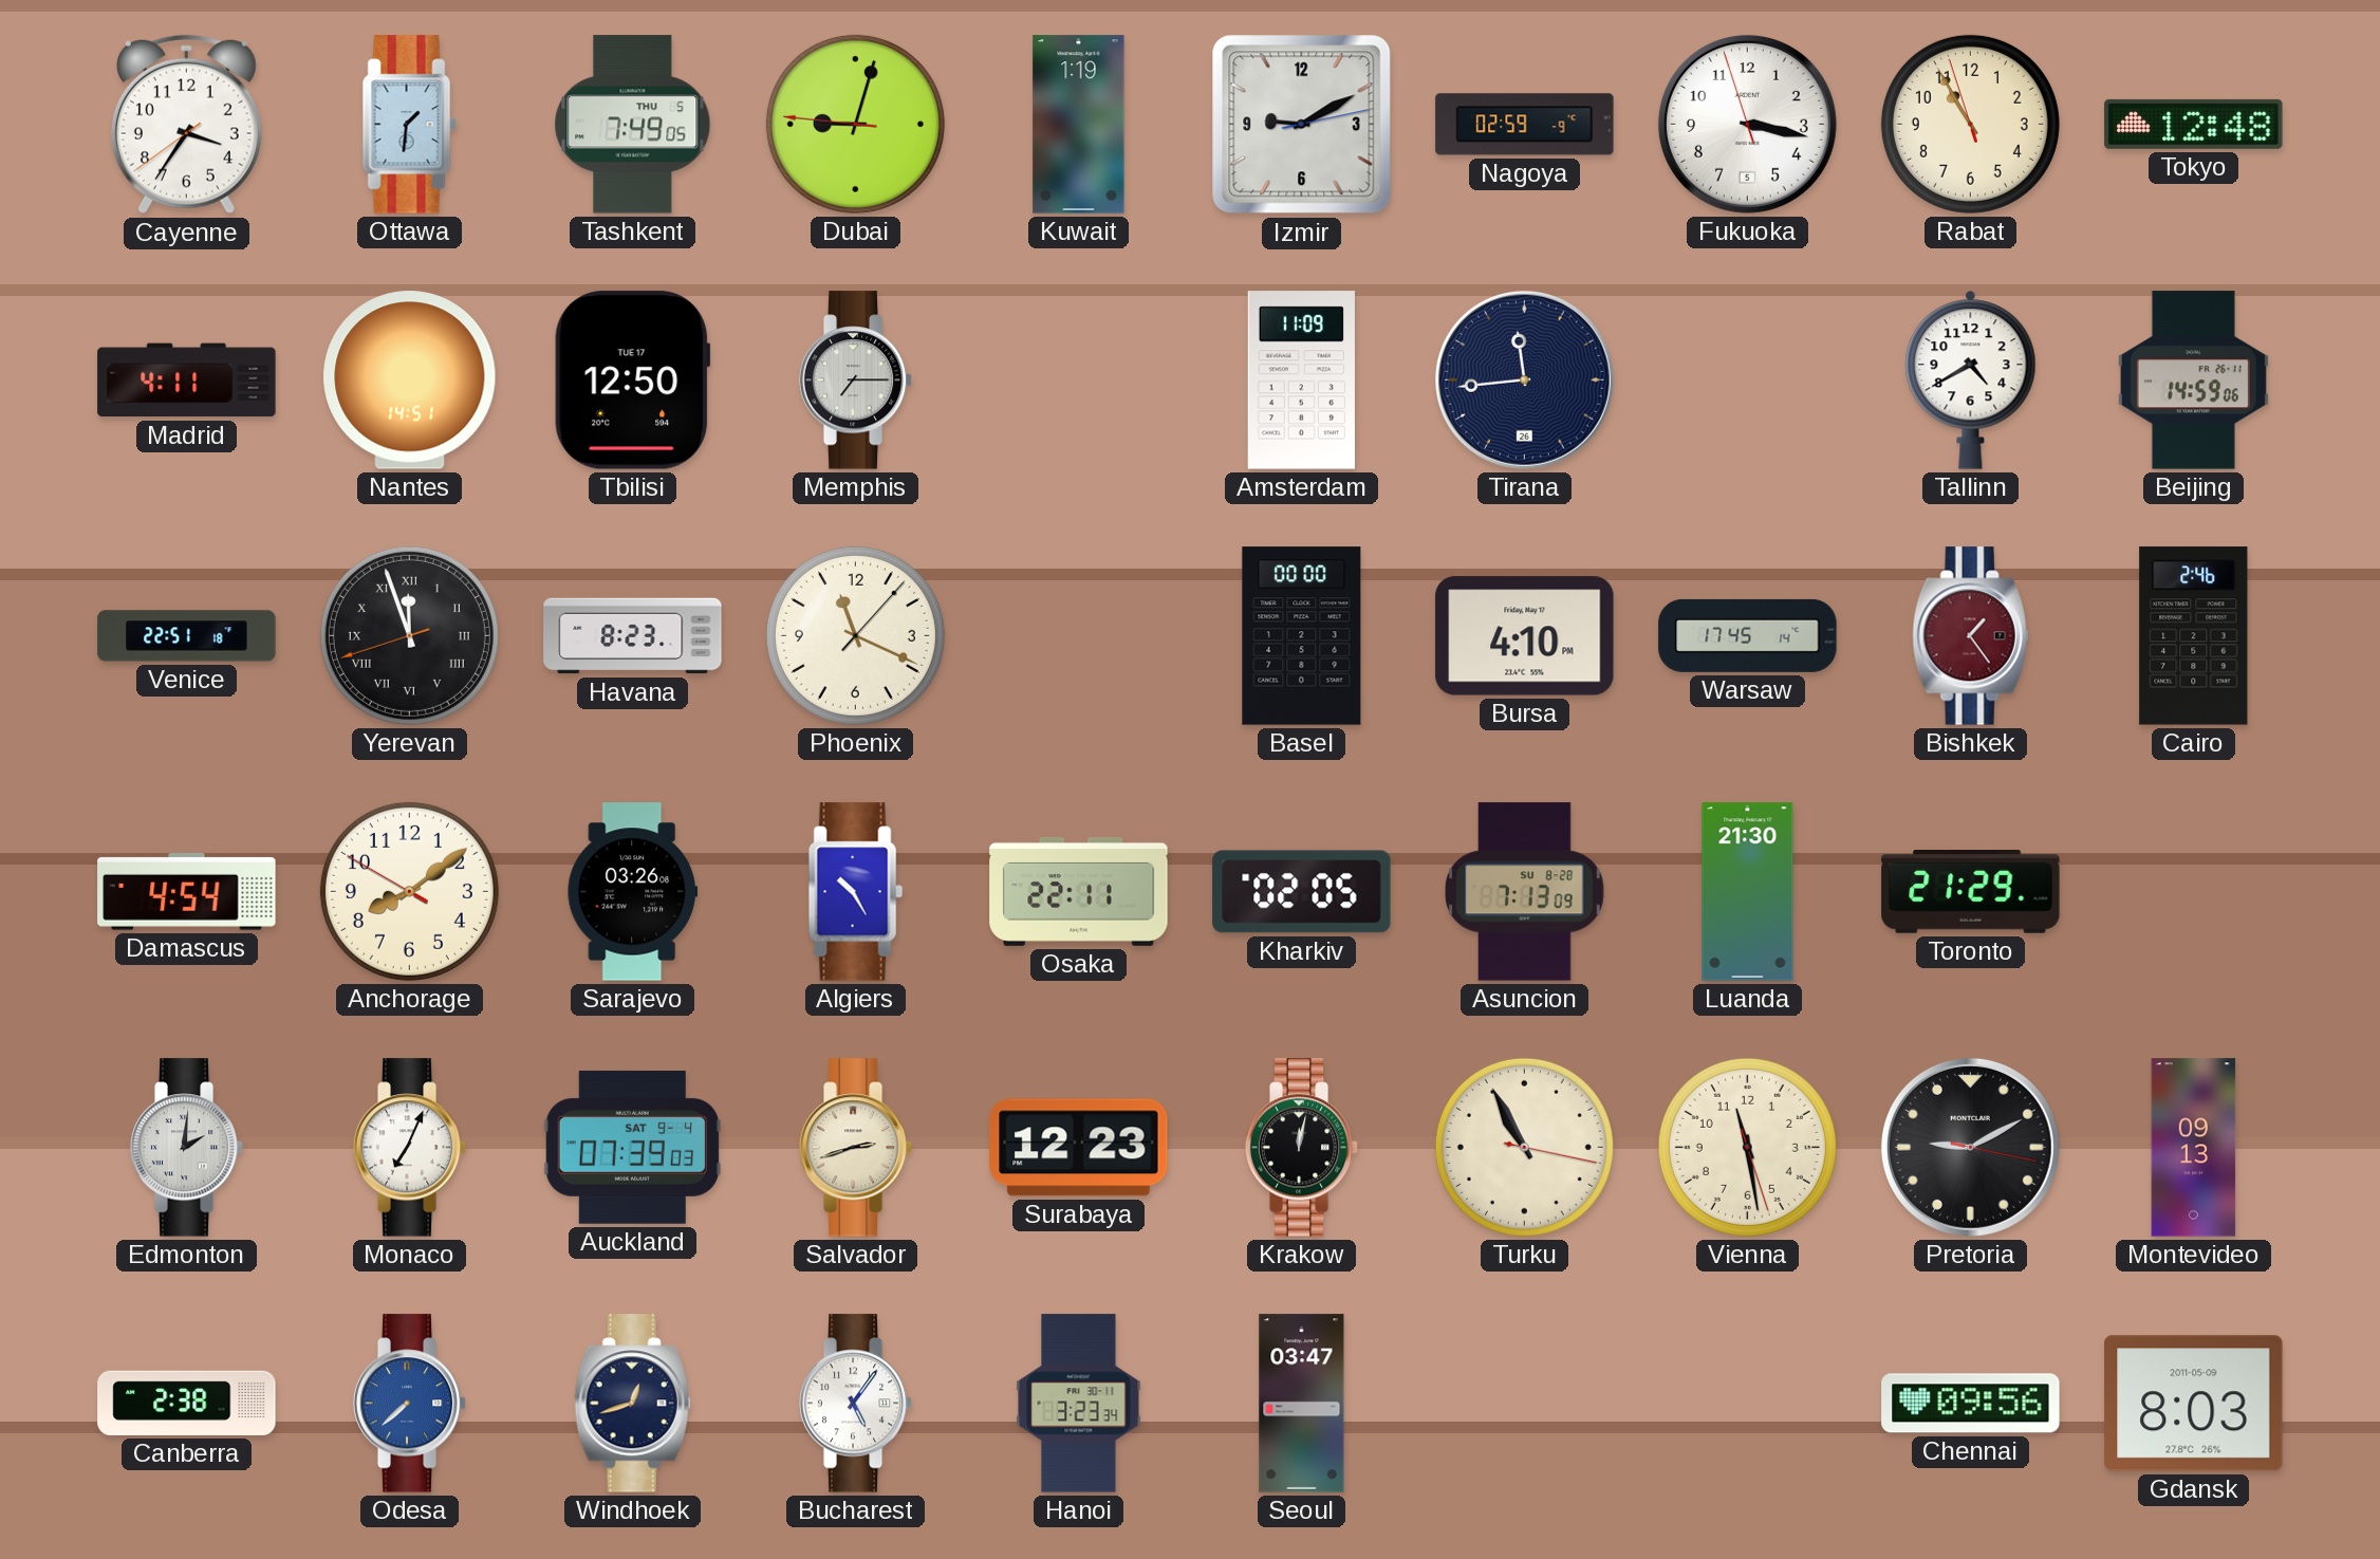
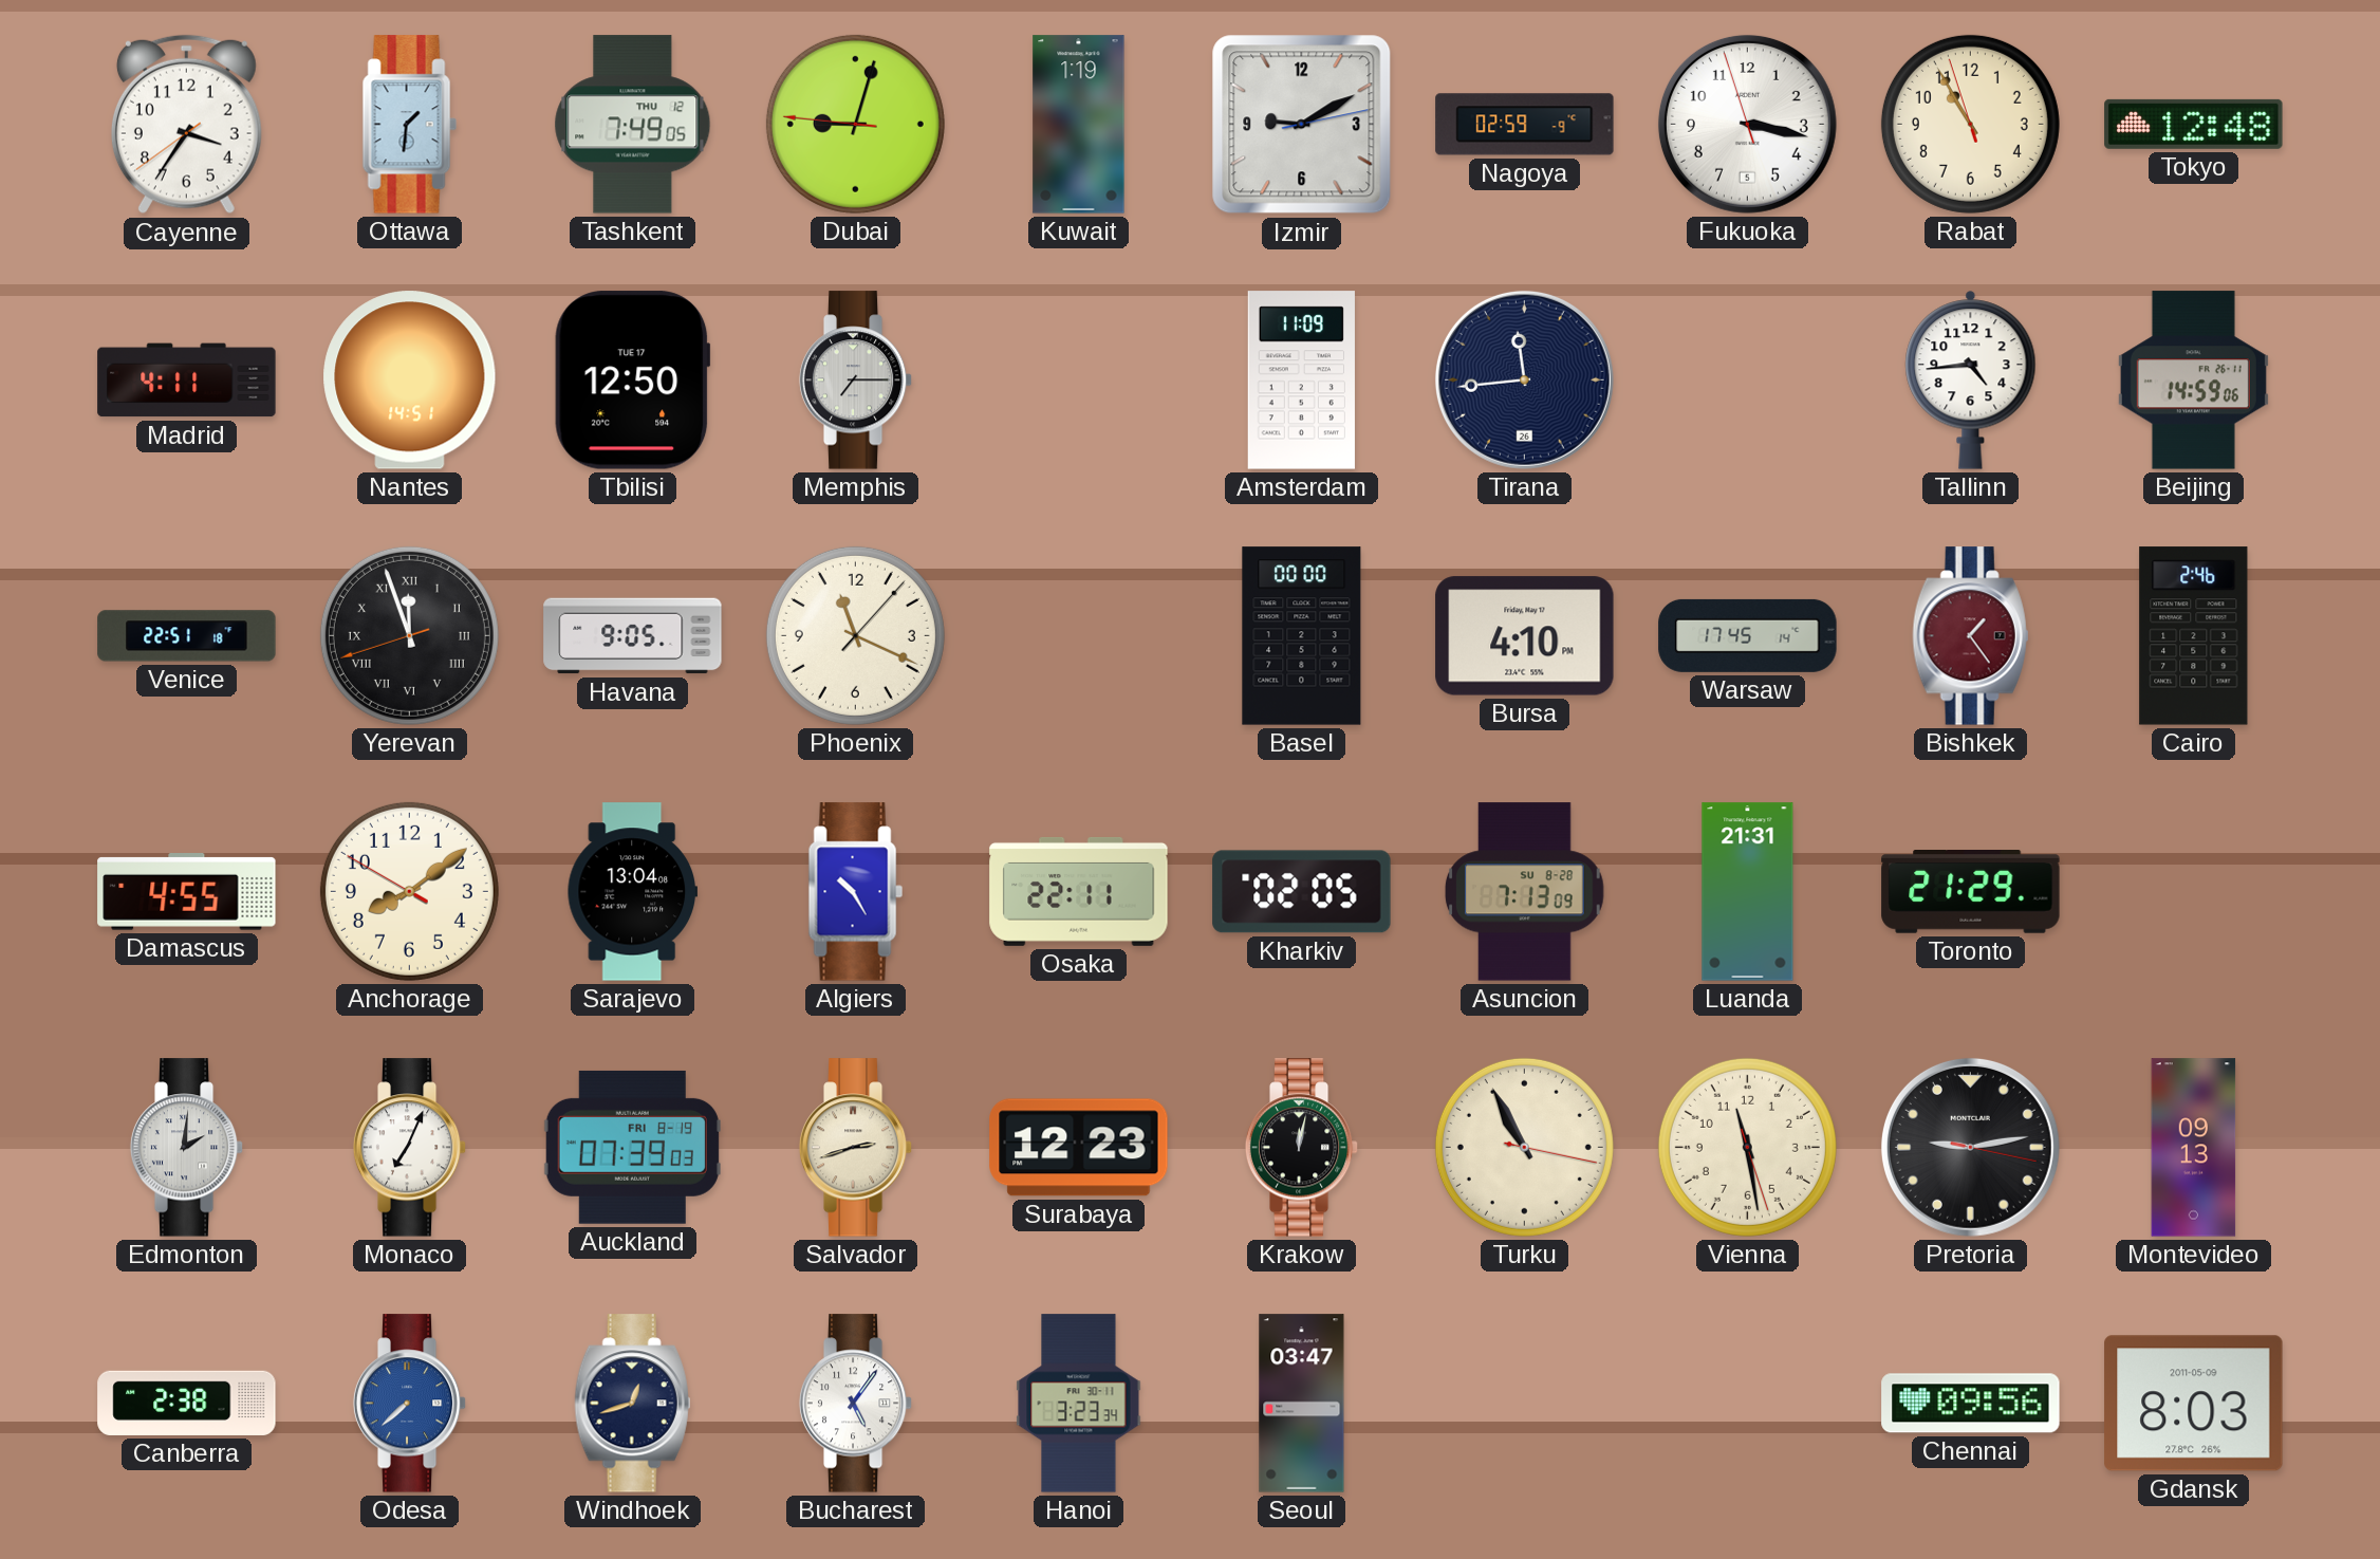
Tashkent date: THU 5 -> THU 12 (633, 125)
Tallinn: 4:40 -> 4:44 (1971, 379)
Havana: 8:23 -> 9:05 (633, 636)
Damascus: 4:54 -> 4:55 (187, 892)
Sarajevo: 03:26 -> 13:04 (632, 892)
Luanda: 21:30 -> 21:31 (1748, 892)
Auckland date: SAT 9-4 -> FRI 8-19 (632, 1147)
Pretoria: 9:10 -> 9:13 (1970, 1147)
